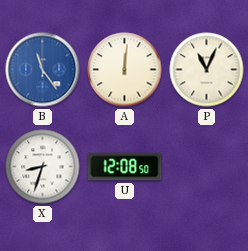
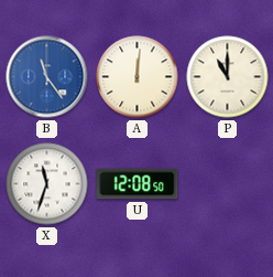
P: 11:04 -> 11:00 (228, 77)
X: 8:33 -> 11:33 (47, 184)
